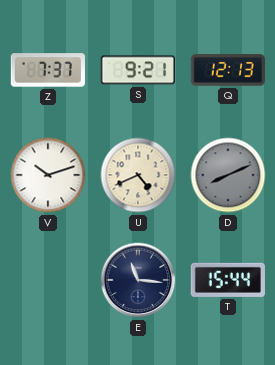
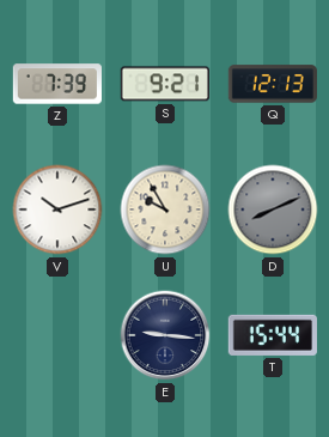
Z: 7:37 -> 7:39 (57, 84)
U: 4:41 -> 9:55 (165, 210)
E: 11:16 -> 9:16 (165, 335)
